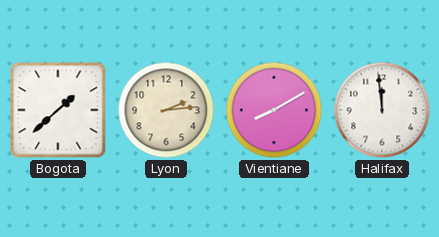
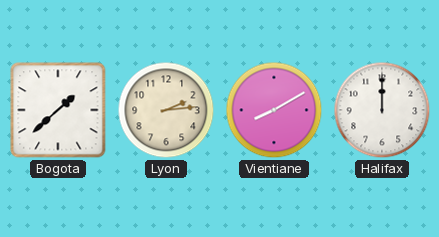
Halifax: 11:59 -> 12:00 (382, 110)
